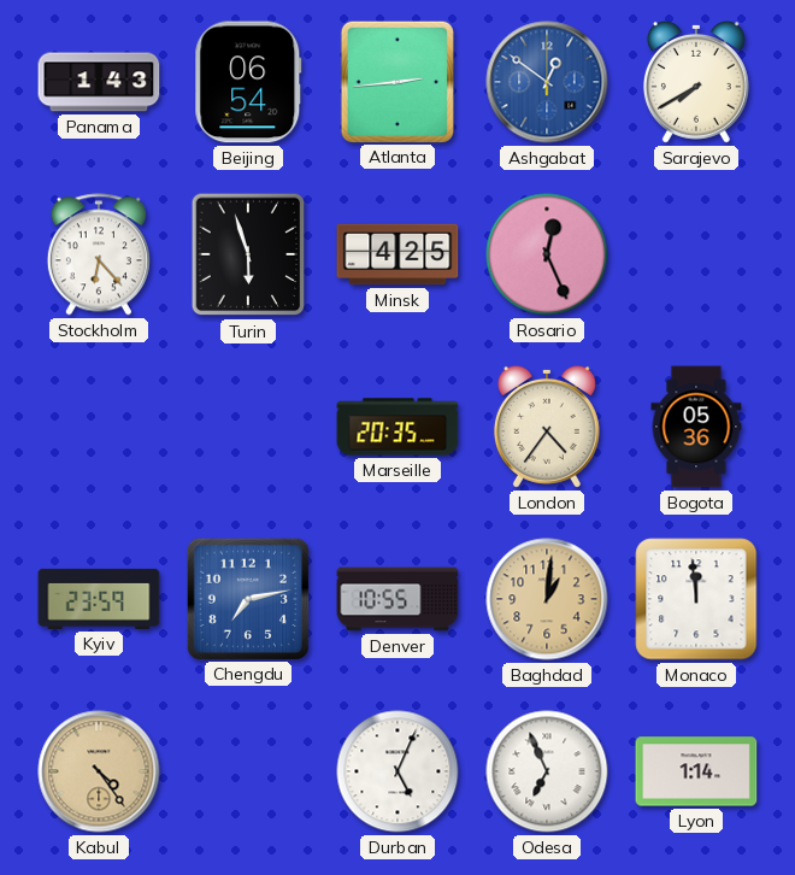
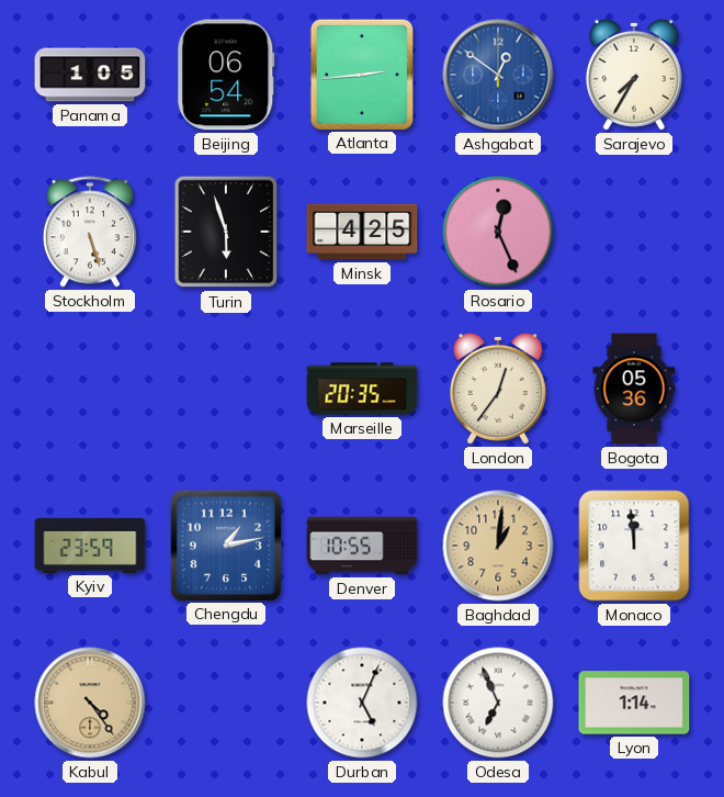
Panama: 1:43 -> 1:05 (90, 75)
Sarajevo: 7:40 -> 7:35 (634, 75)
Stockholm: 6:23 -> 5:27 (90, 232)
London: 4:36 -> 12:36 (498, 389)
Chengdu: 7:13 -> 1:13 (225, 545)
